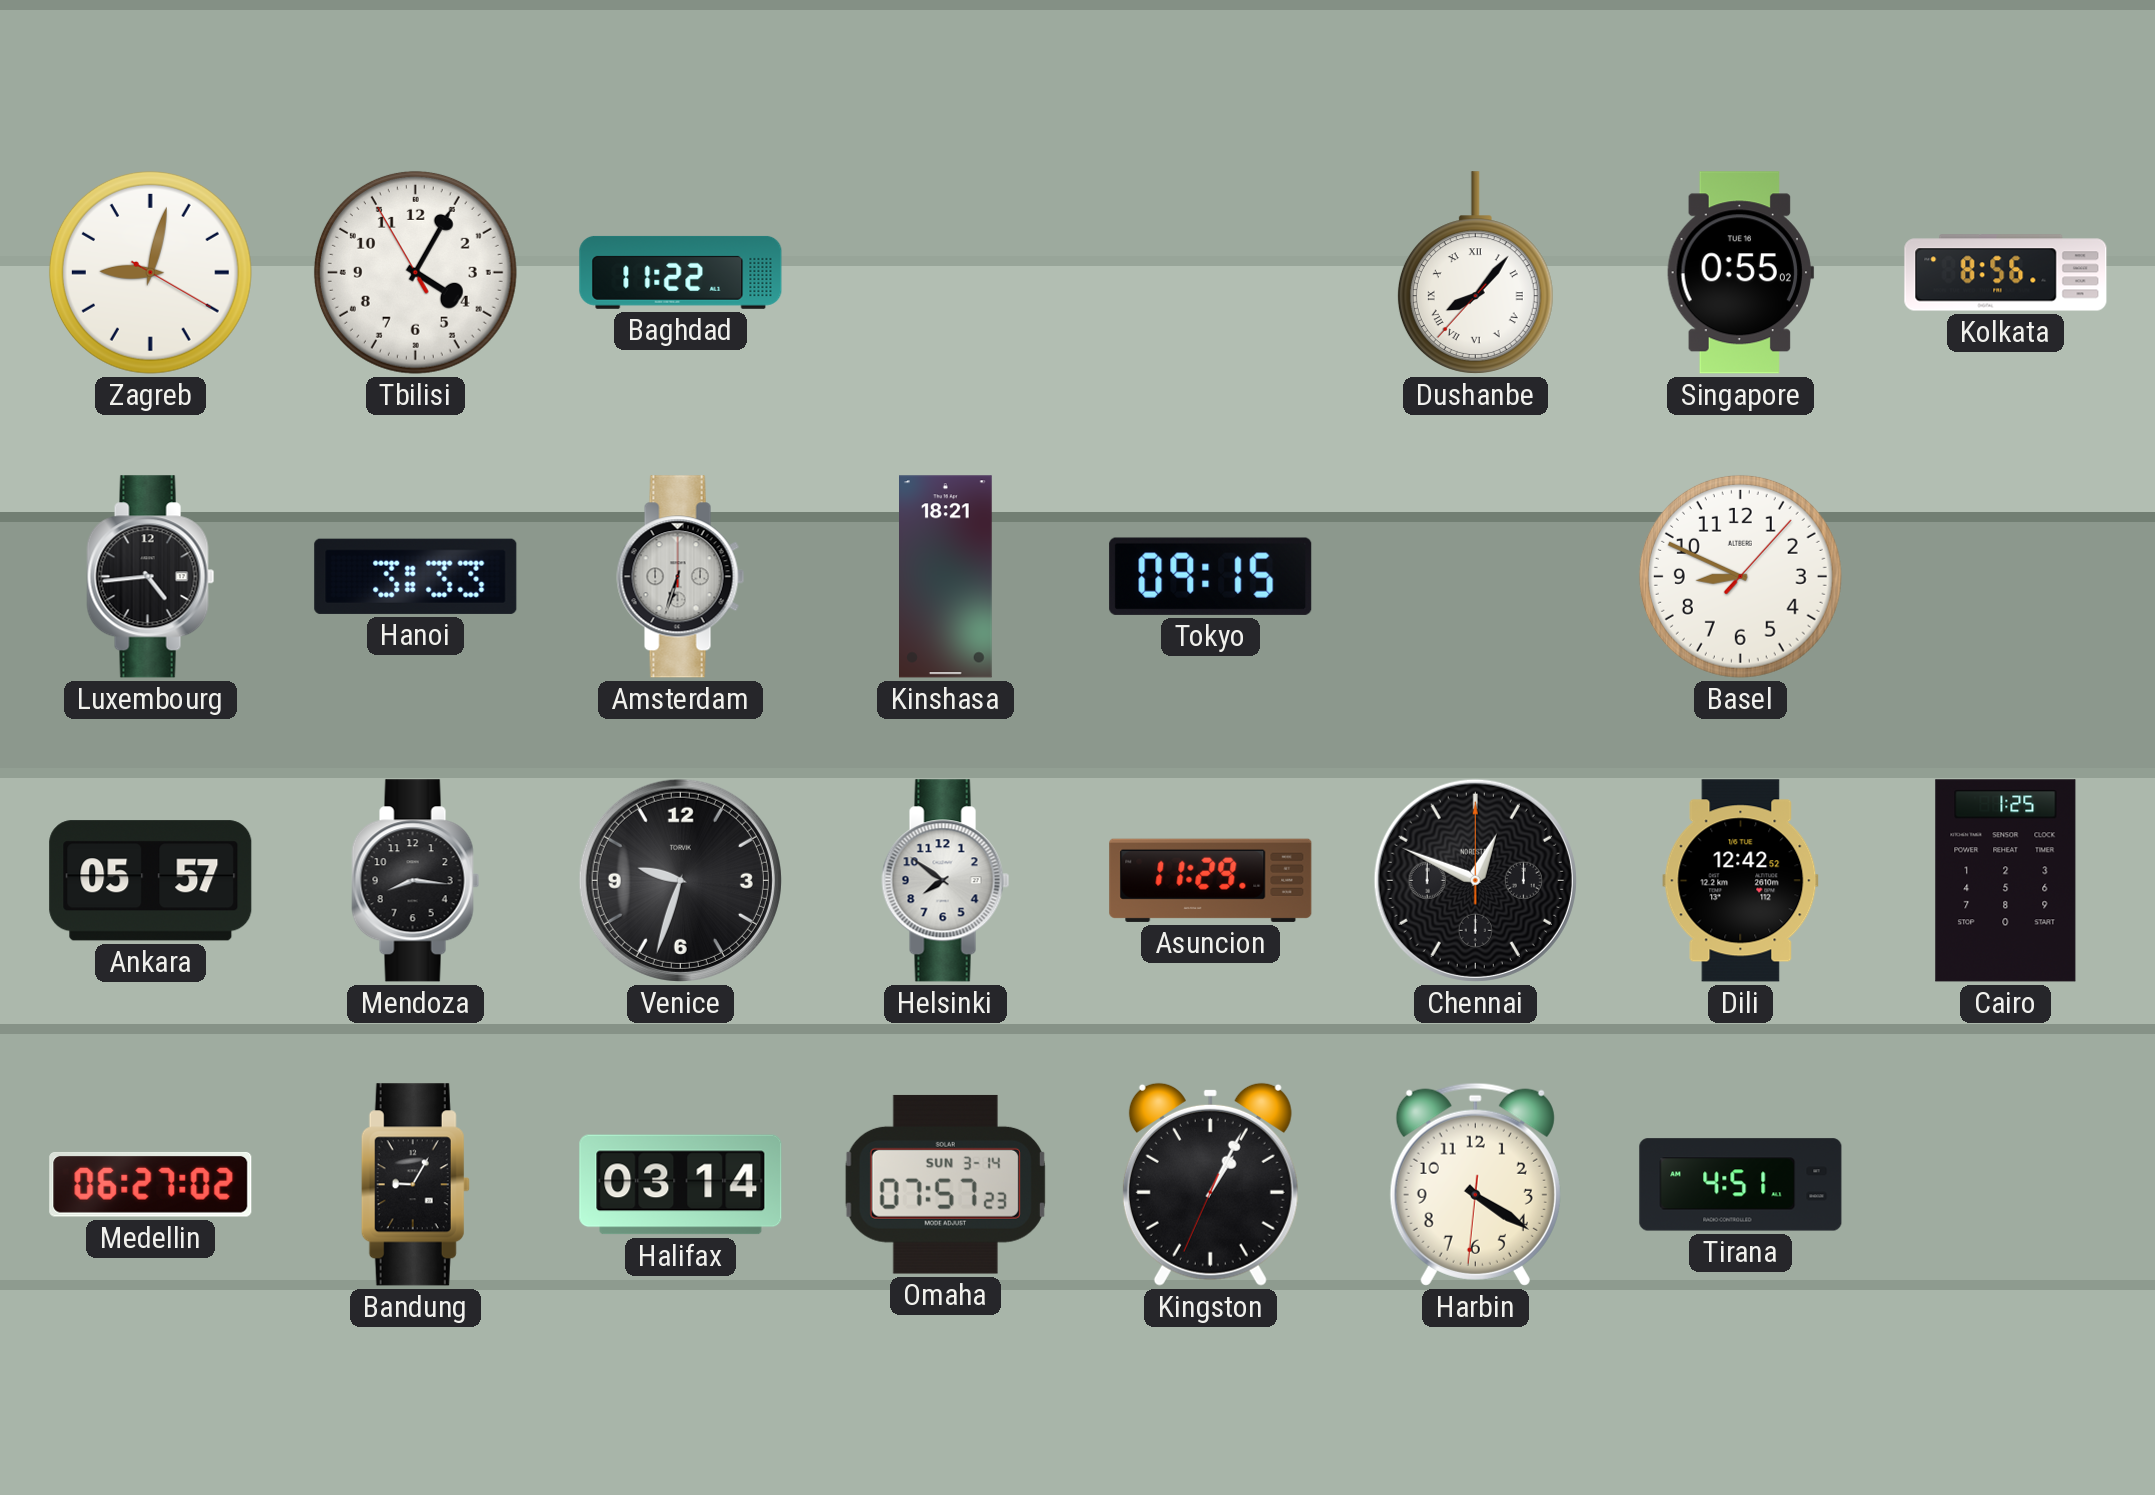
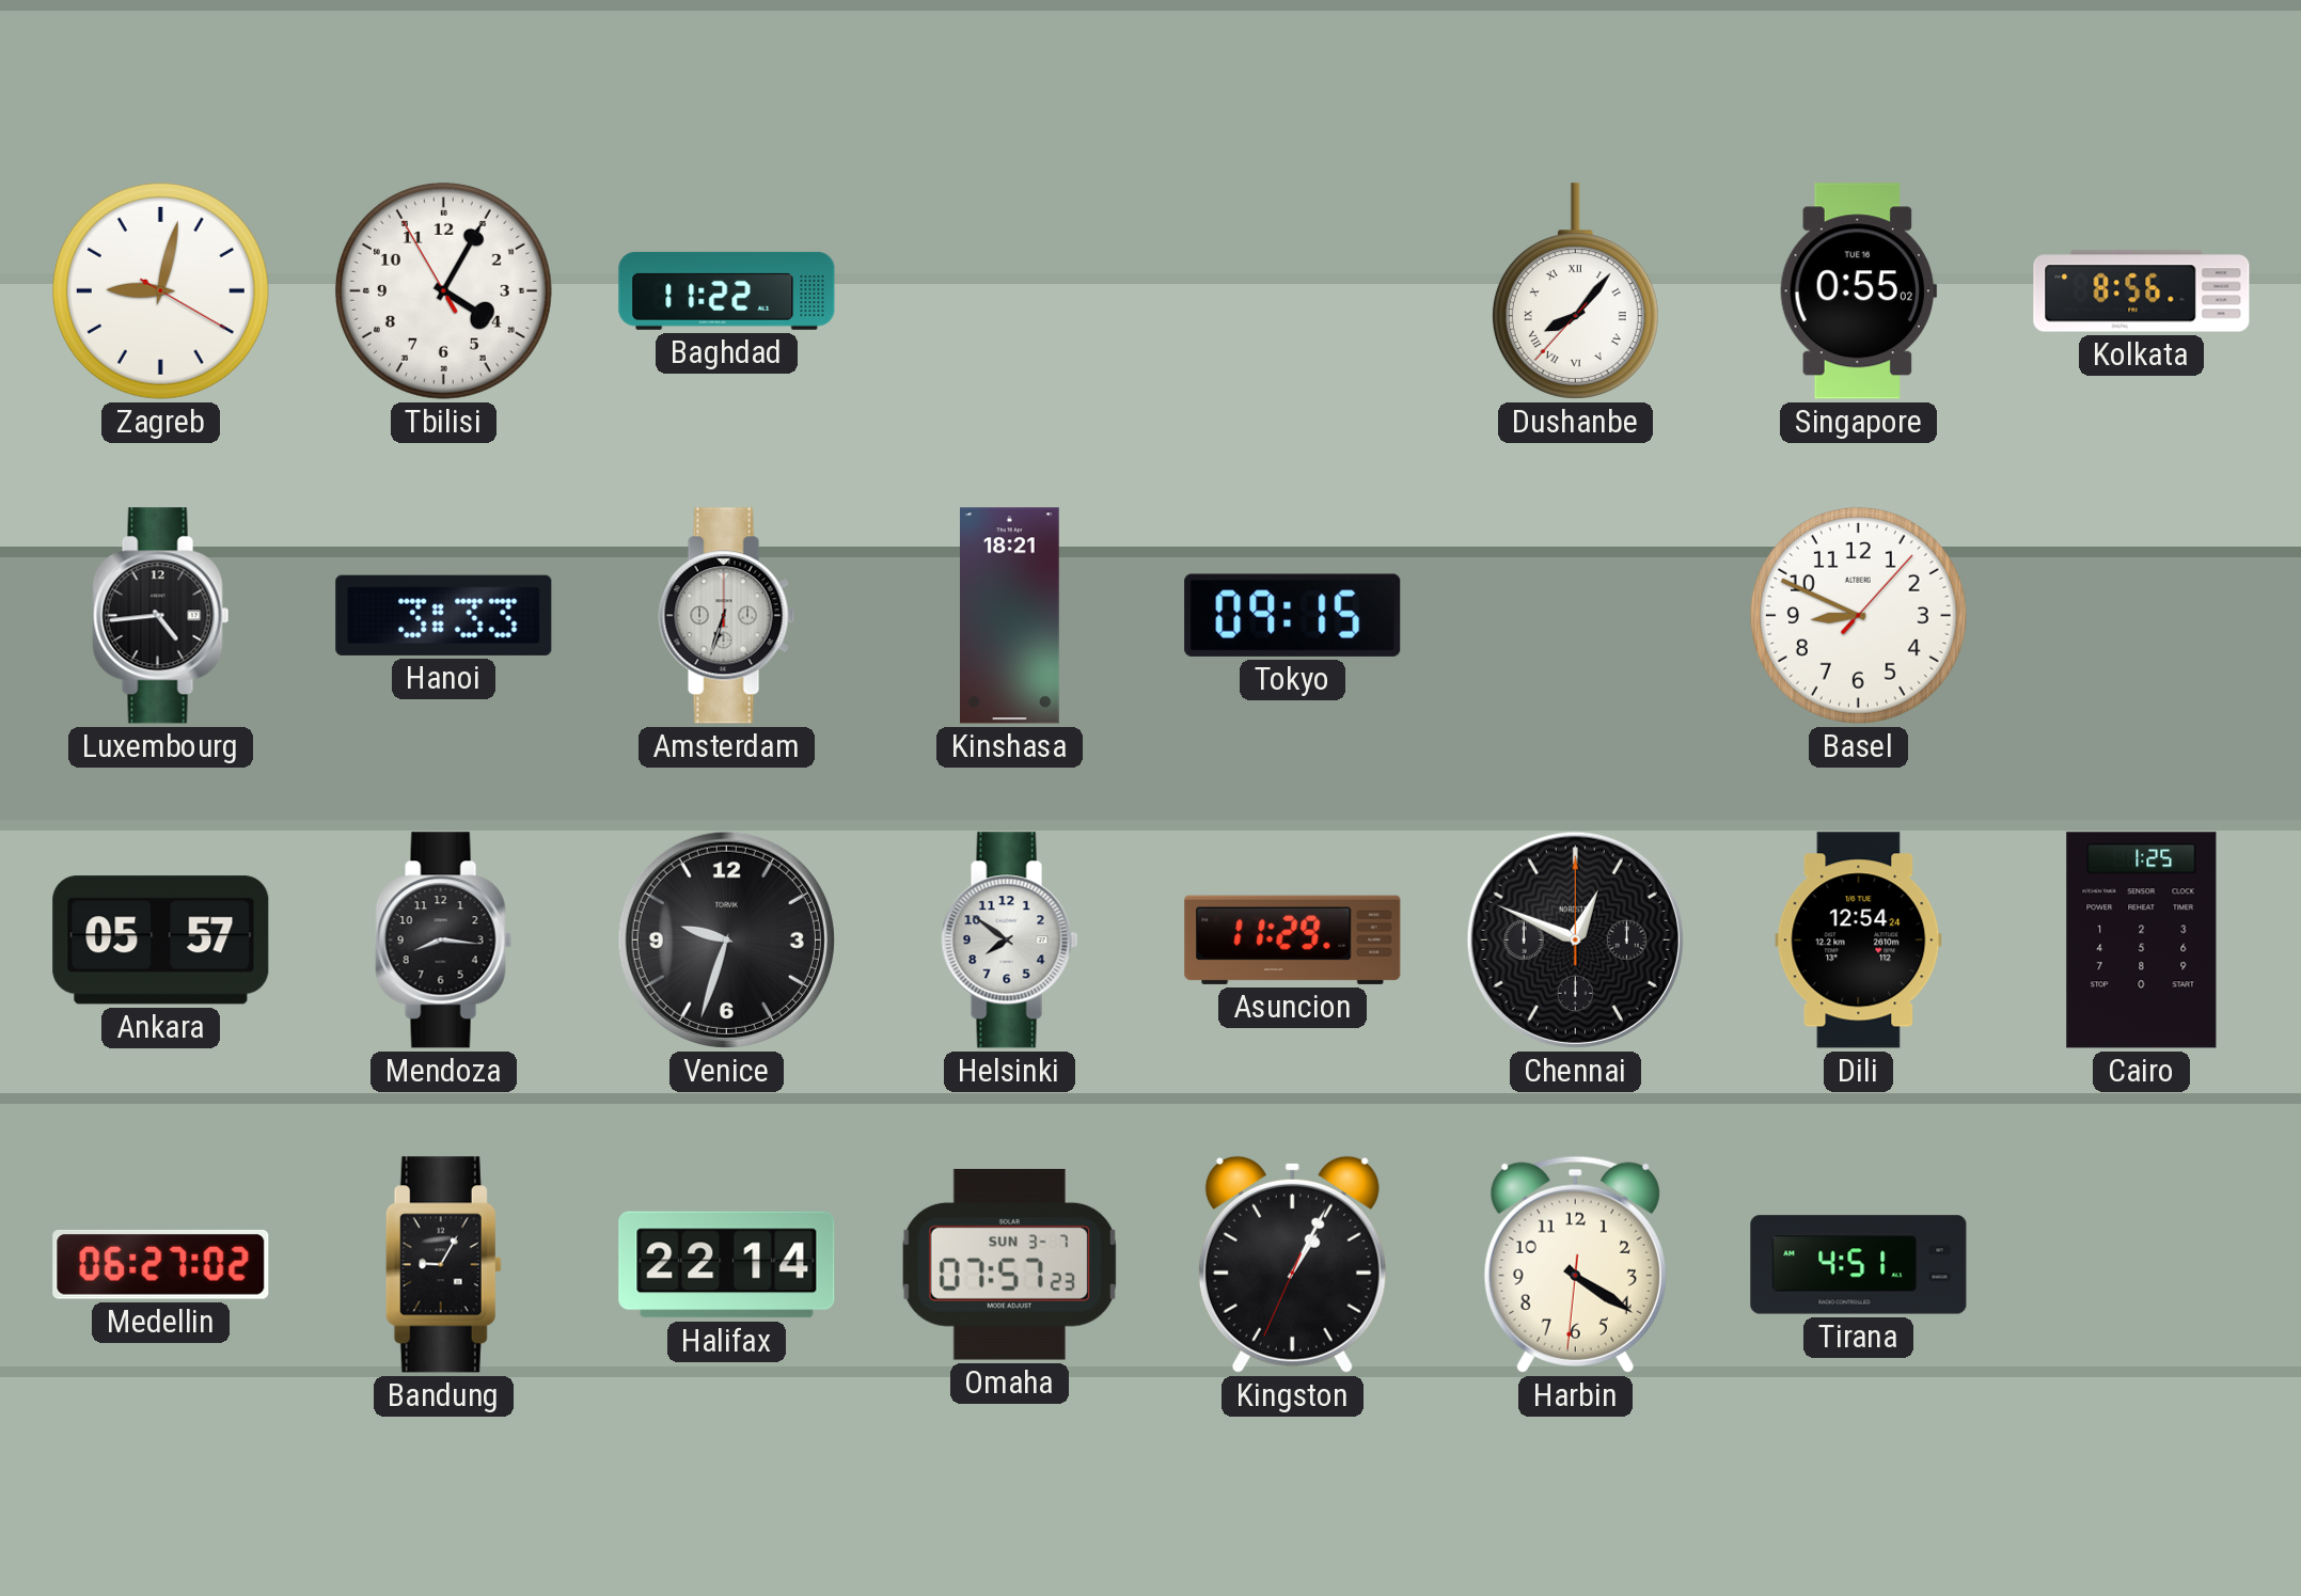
Dili: 12:42 -> 12:54 (1859, 941)
Halifax: 03:14 -> 22:14 (727, 1265)
Omaha date: SUN 3-14 -> SUN 3-7 (1009, 1264)
